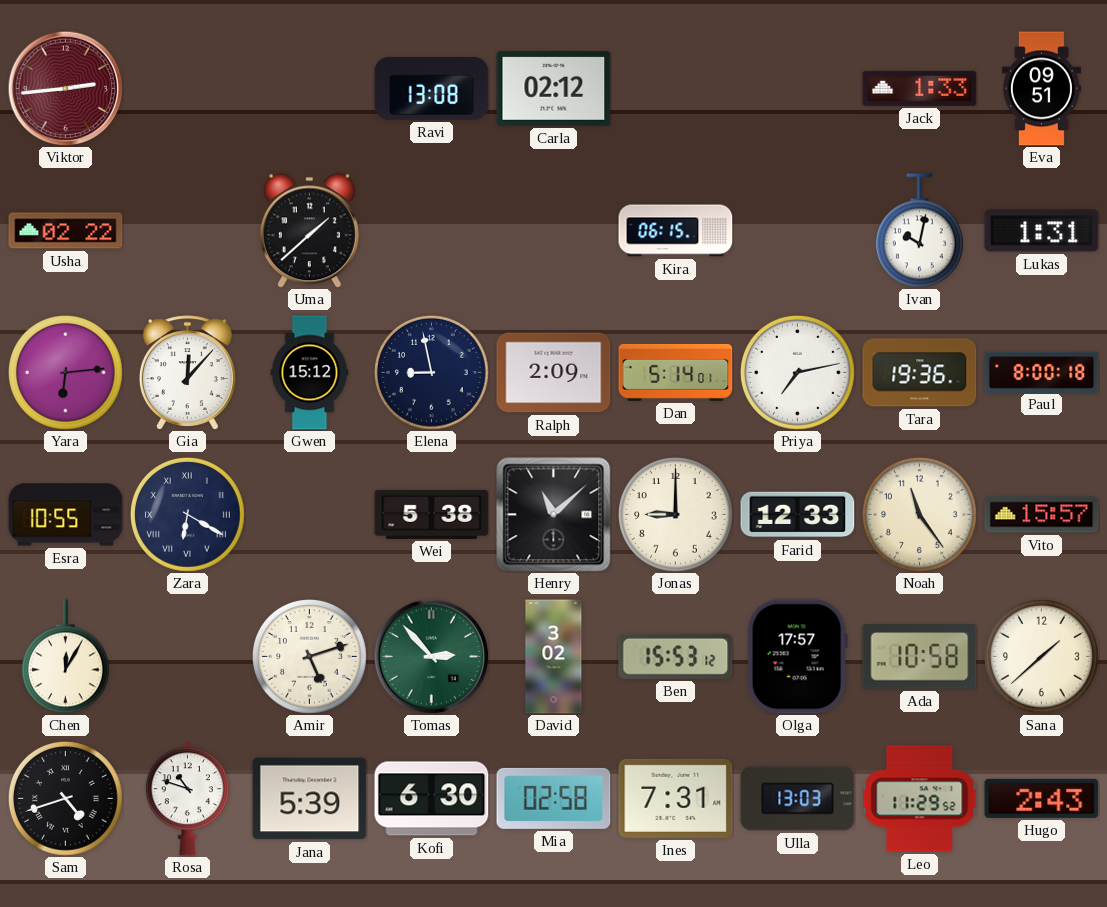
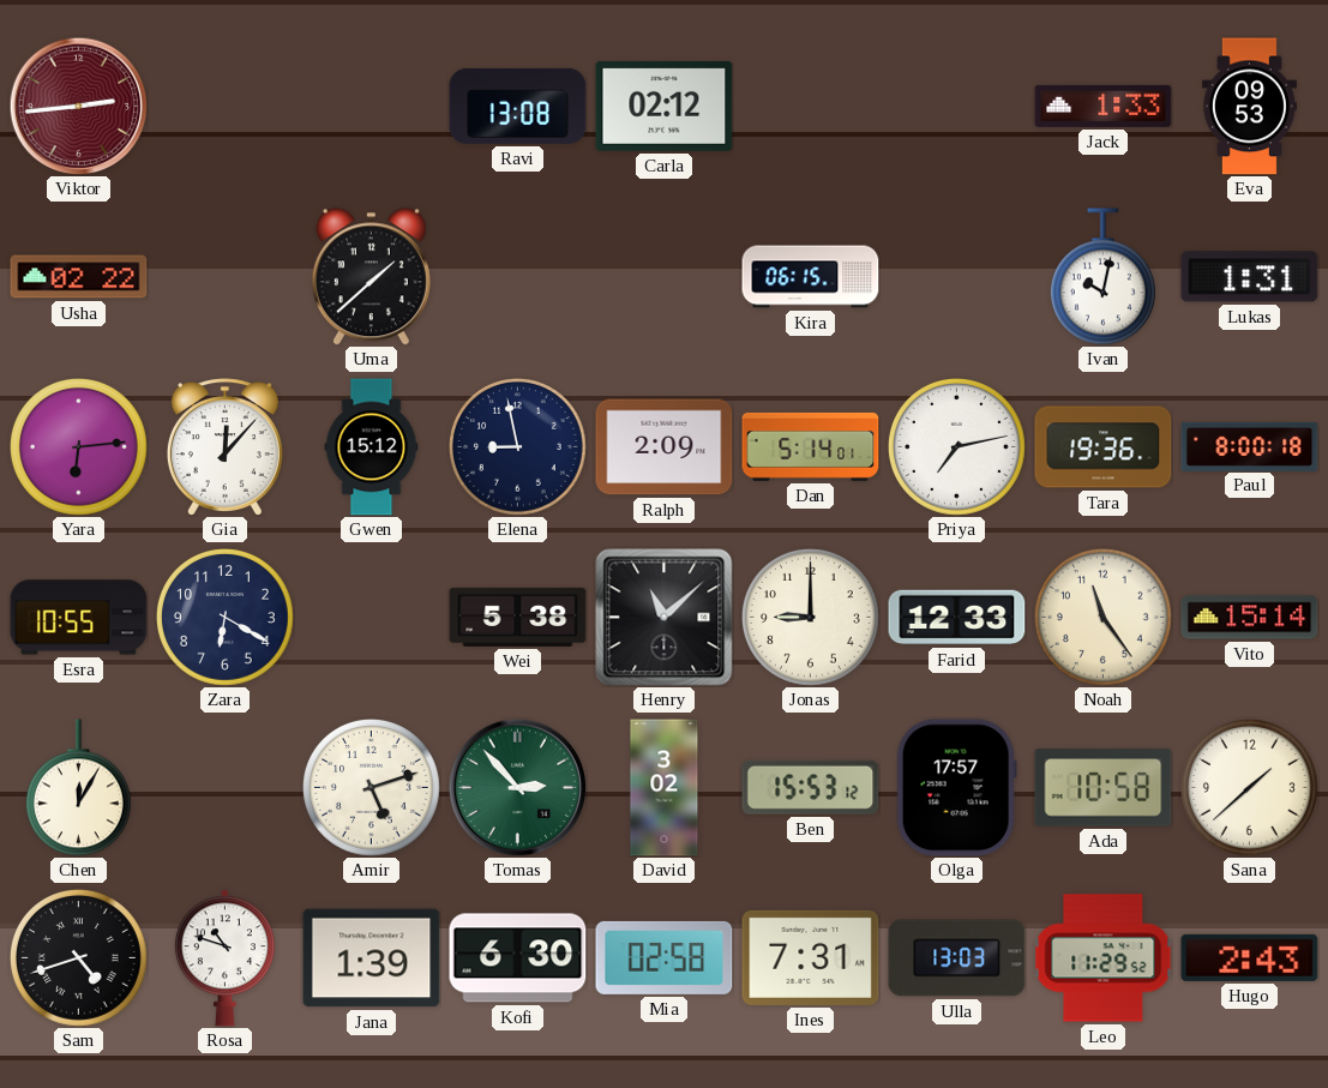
Eva: 09:51 -> 09:53 (1249, 107)
Zara numerals: Roman -> Arabic (226, 618)
Vito: 15:57 -> 15:14 (1250, 618)
Jana: 5:39 -> 1:39 (372, 958)
